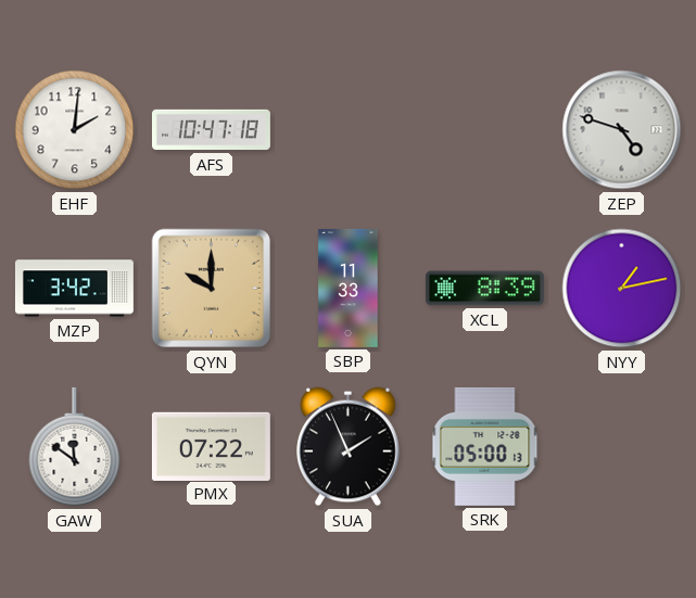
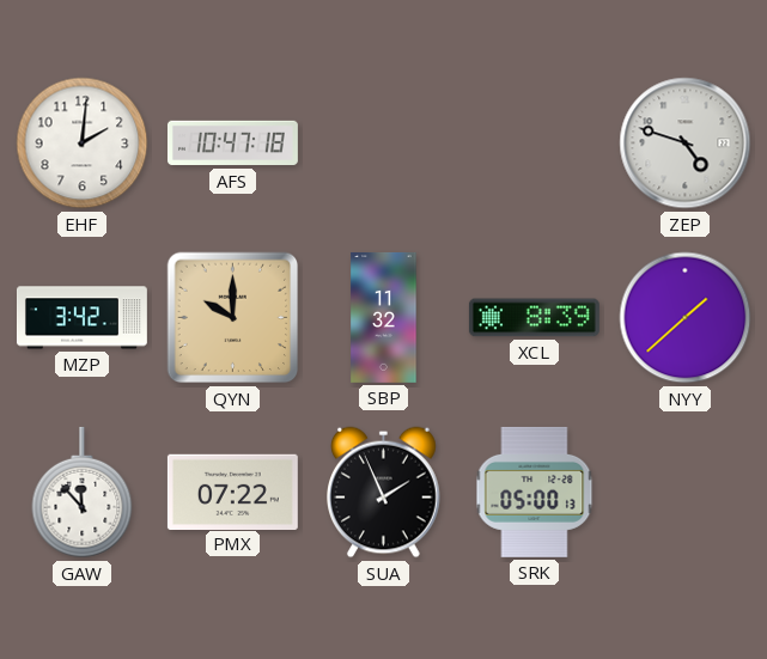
SBP: 11:33 -> 11:32 (384, 317)
NYY: 1:13 -> 1:38 (686, 318)
GAW: 11:51 -> 11:53 (83, 493)
